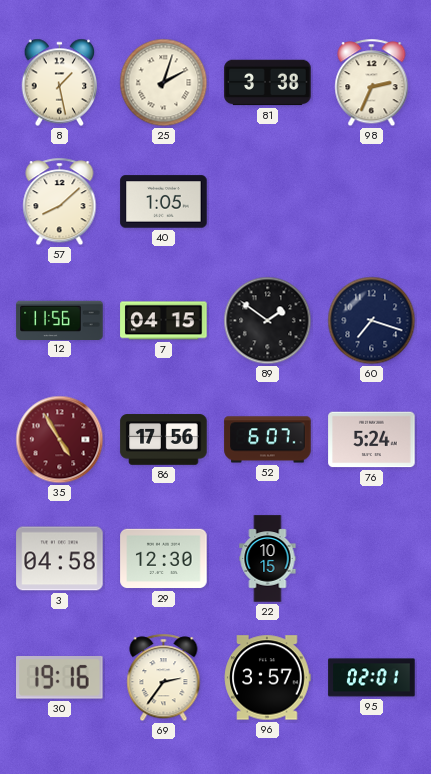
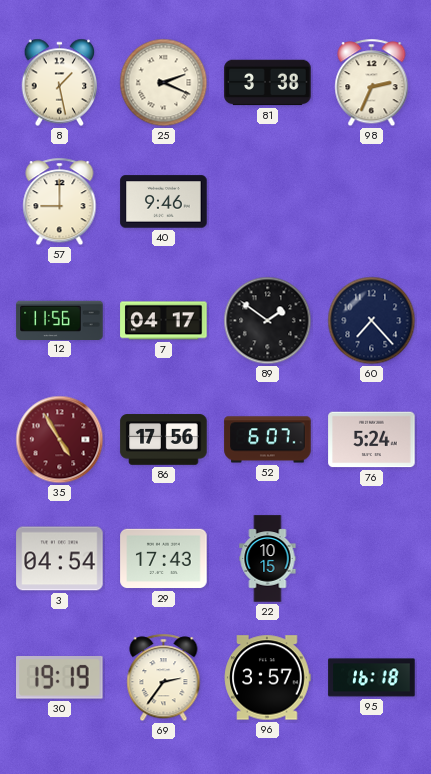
25: 2:03 -> 2:19 (164, 83)
57: 8:08 -> 9:00 (60, 202)
40: 1:05 -> 9:46 (164, 202)
7: 04:15 -> 04:17 (164, 321)
60: 7:18 -> 7:23 (372, 321)
3: 04:58 -> 04:54 (60, 559)
29: 12:30 -> 17:43 (164, 559)
30: 19:16 -> 19:19 (60, 678)
95: 02:01 -> 16:18 (372, 678)
